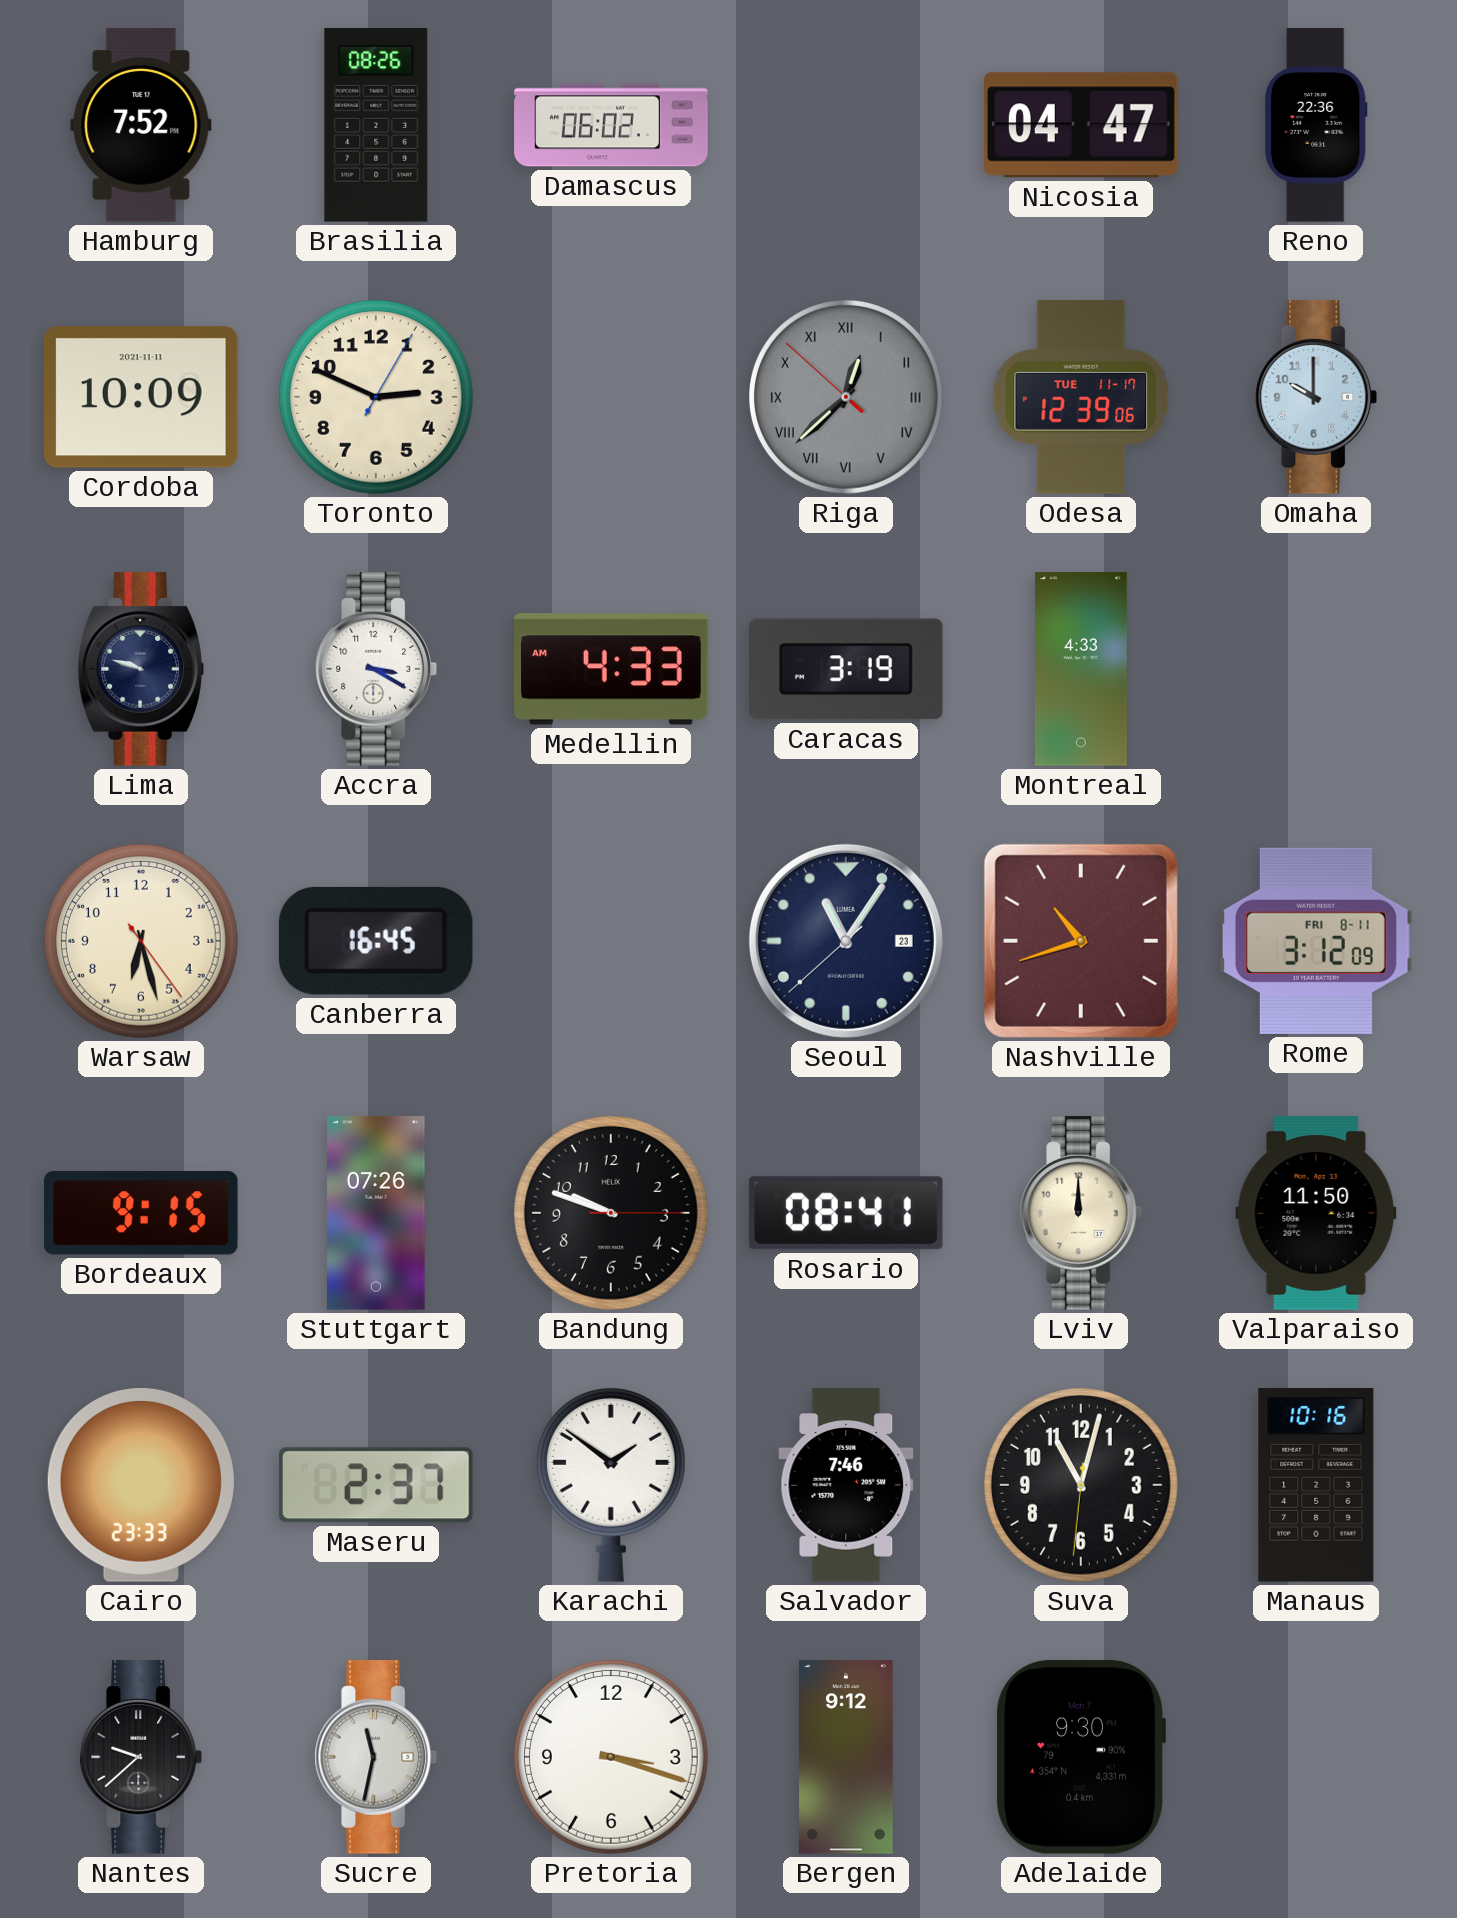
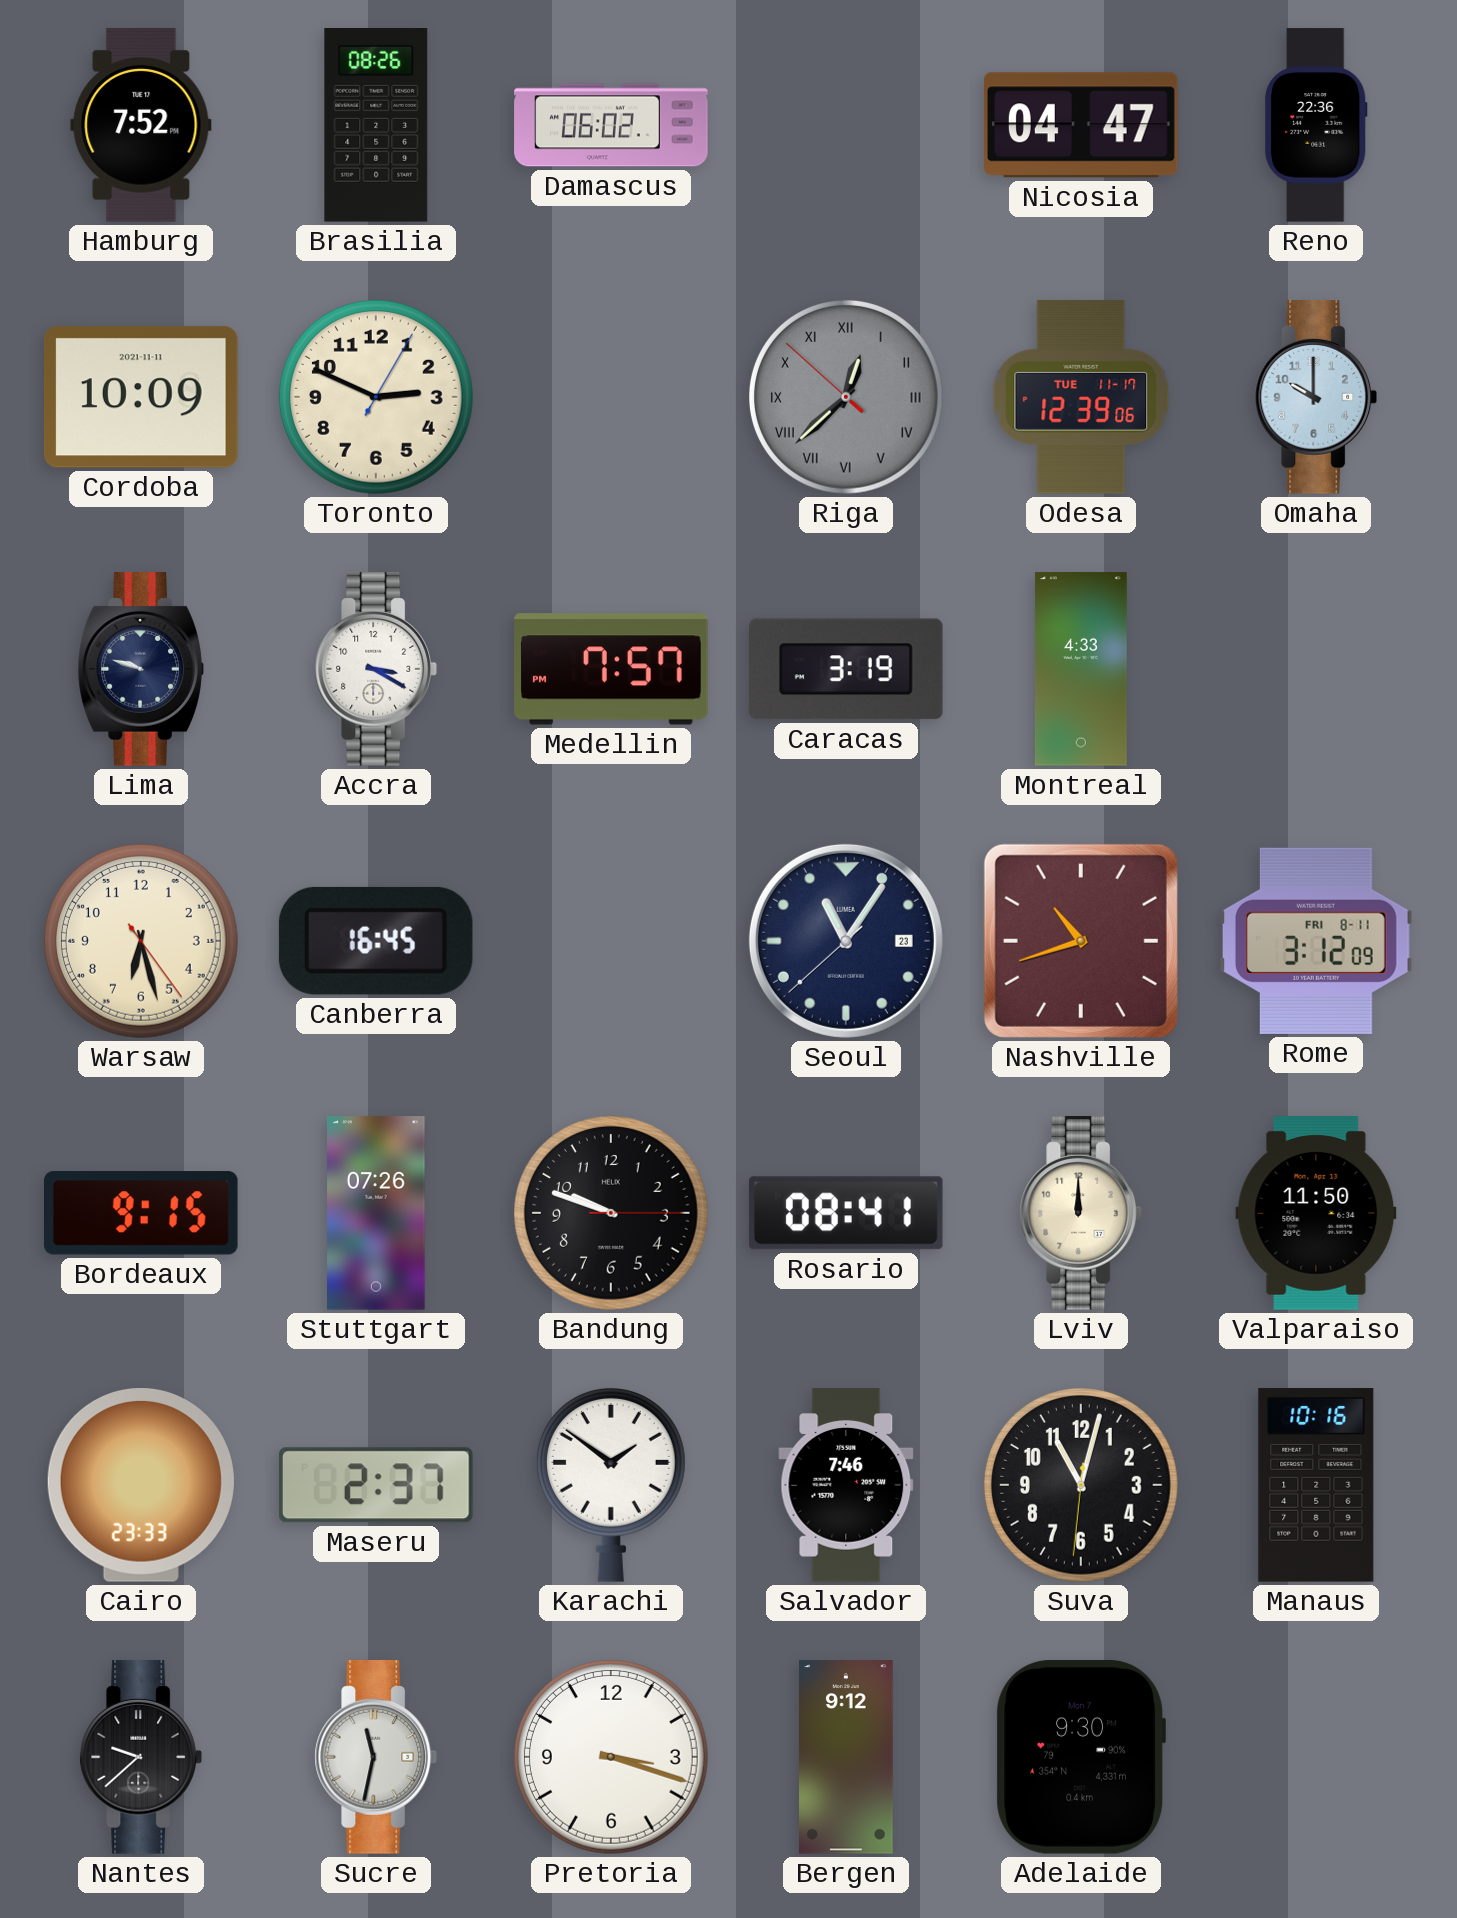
Medellin: 4:33 -> 7:57 (611, 669)
